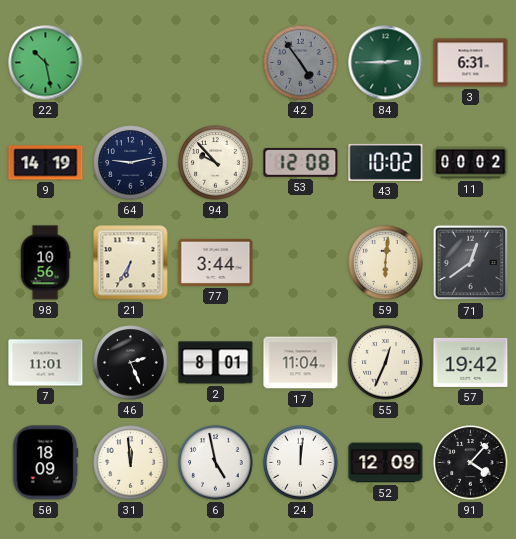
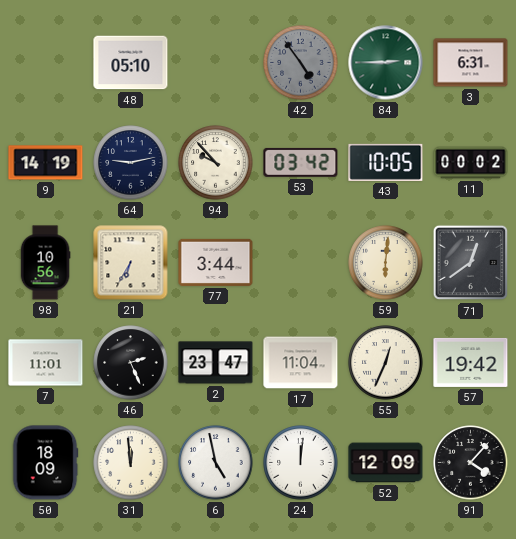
22: 10:28 -> none (46, 63)
48: none -> 05:10 (131, 63)
53: 12:08 -> 03:42 (301, 162)
43: 10:02 -> 10:05 (386, 162)
2: 8:01 -> 23:47 (216, 363)
